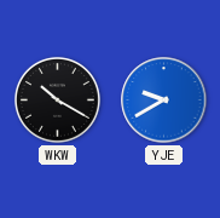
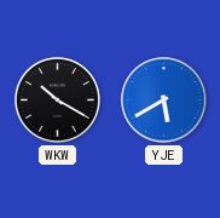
YJE: 9:40 -> 5:40 (164, 101)
